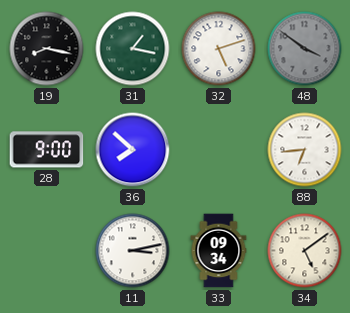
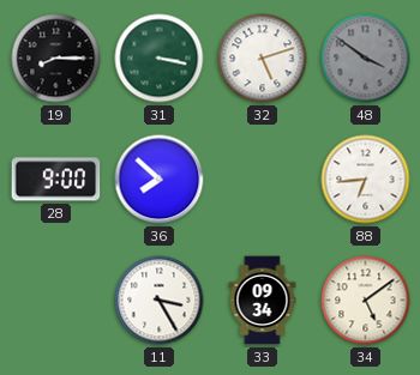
19: 8:17 -> 8:15 (56, 59)
31: 1:17 -> 3:17 (160, 59)
11: 3:13 -> 3:25 (160, 301)
